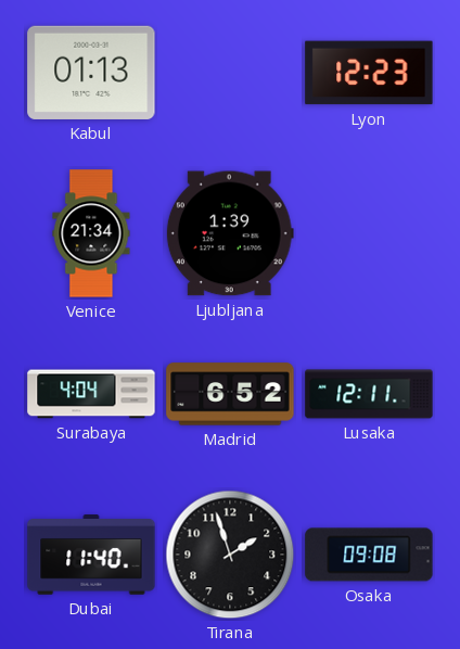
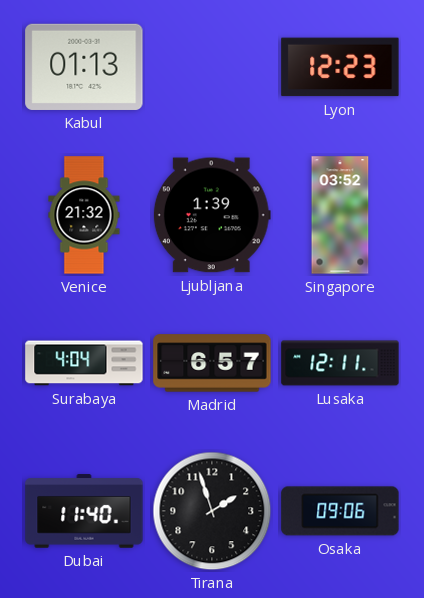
Venice: 21:34 -> 21:32 (84, 215)
Singapore: none -> 03:52 (340, 215)
Madrid: 6:52 -> 6:57 (212, 363)
Osaka: 09:08 -> 09:06 (340, 511)
